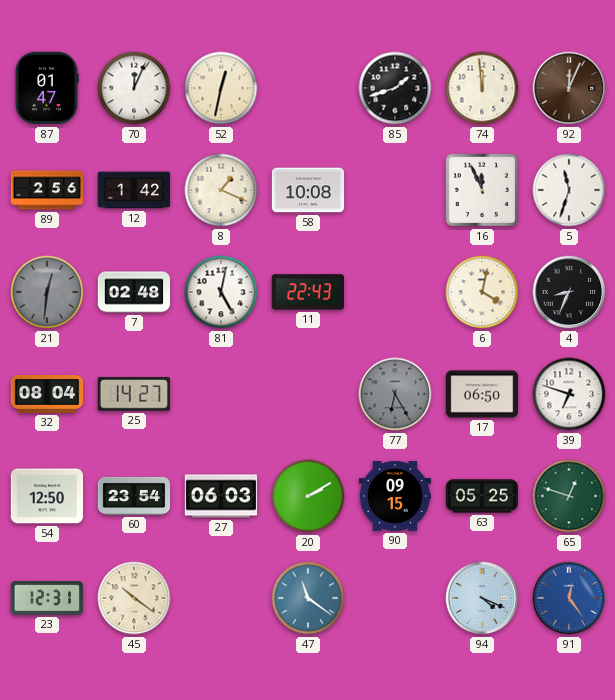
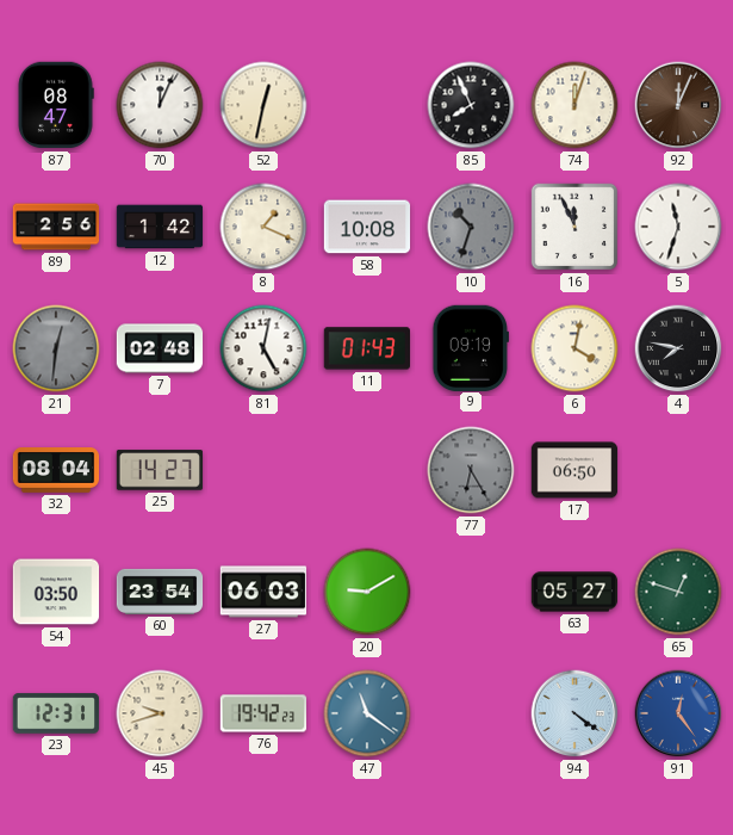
87: 01:47 -> 08:47 (56, 105)
85: 1:42 -> 7:56 (471, 105)
74: 11:59 -> 12:03 (574, 105)
10: none -> 10:33 (471, 227)
11: 22:43 -> 01:43 (366, 348)
9: none -> 09:19 (470, 347)
4: 8:34 -> 7:47 (678, 348)
39: 6:48 -> none (569, 394)
54: 12:50 -> 03:50 (56, 592)
20: 2:10 -> 9:10 (367, 592)
90: 09:15 -> none (395, 496)
63: 05:25 -> 05:27 (574, 592)
45: 10:21 -> 9:42 (160, 713)
76: none -> 19:42 (263, 713)
94: 4:19 -> 4:21 (574, 713)
